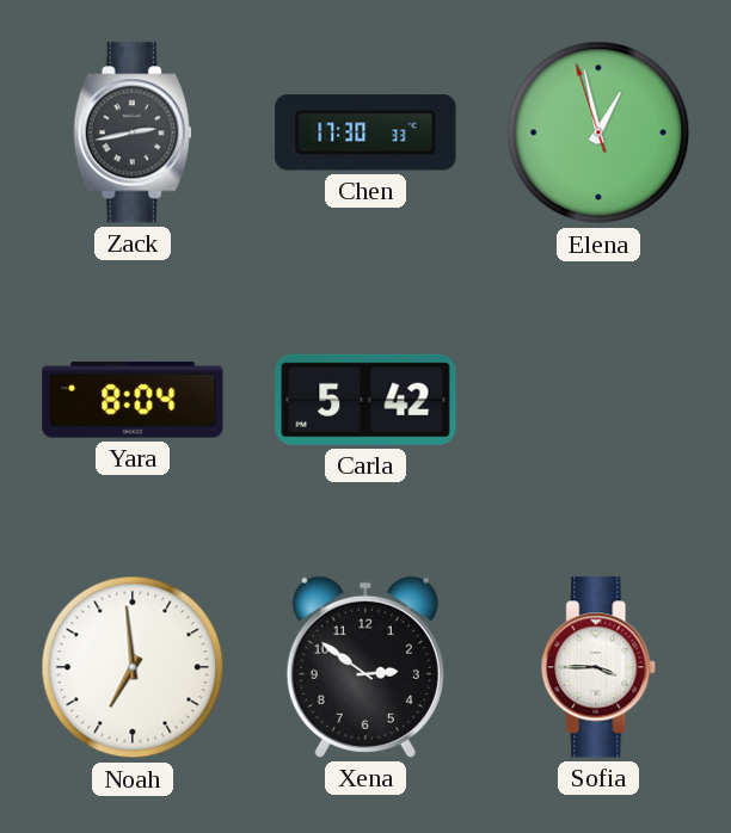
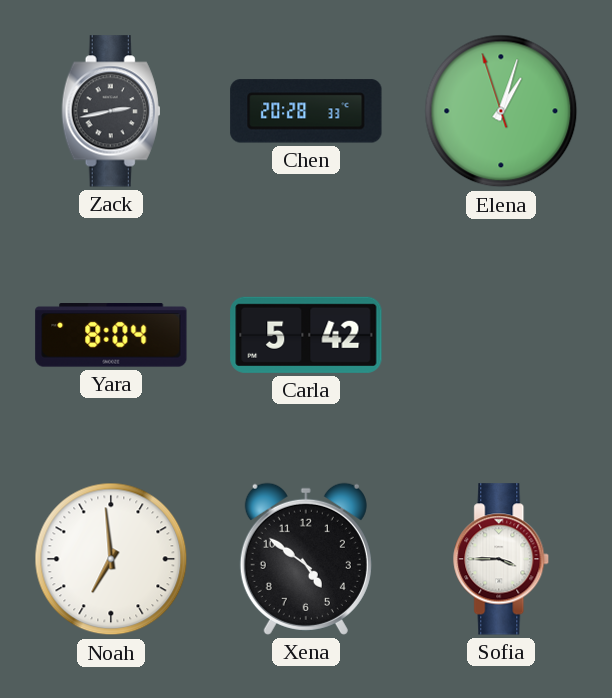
Chen: 17:30 -> 20:28 (306, 111)
Elena: 12:57 -> 1:02 (501, 111)
Xena: 2:51 -> 4:51 (306, 559)
